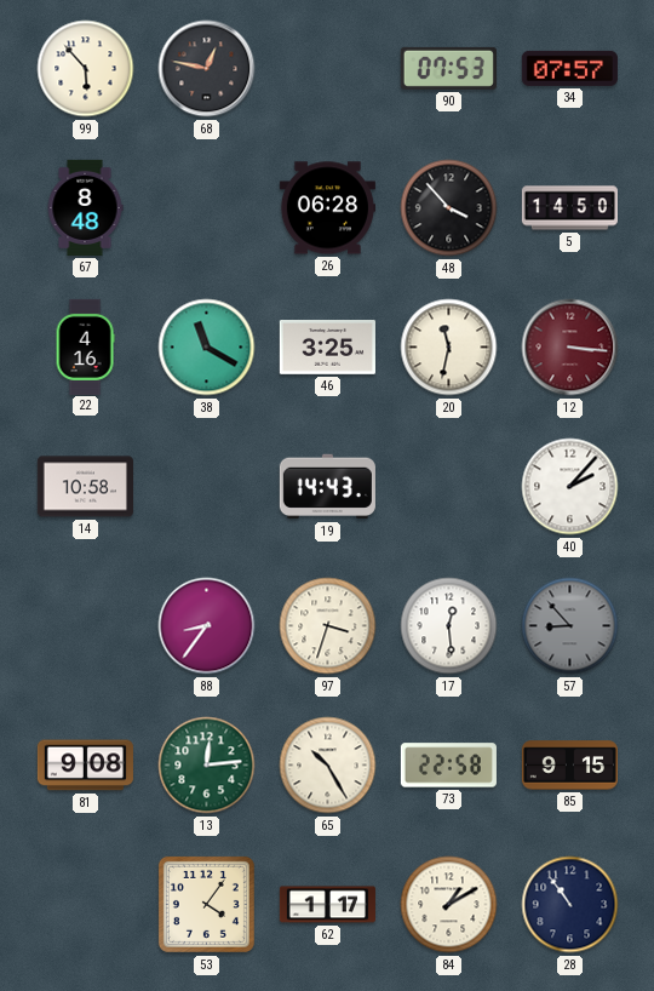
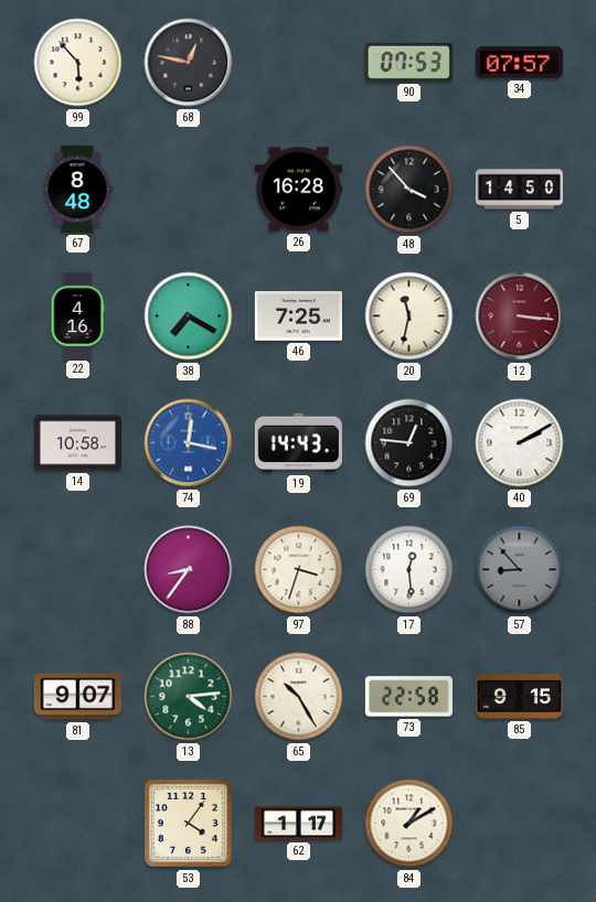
26: 06:28 -> 16:28 (298, 190)
38: 11:20 -> 7:20 (189, 316)
46: 3:25 -> 7:25 (298, 316)
74: none -> 12:17 (189, 443)
69: none -> 12:46 (409, 443)
40: 2:07 -> 2:10 (520, 443)
81: 9:08 -> 9:07 (77, 697)
13: 12:14 -> 4:14 (189, 697)
28: 10:54 -> none (570, 905)
